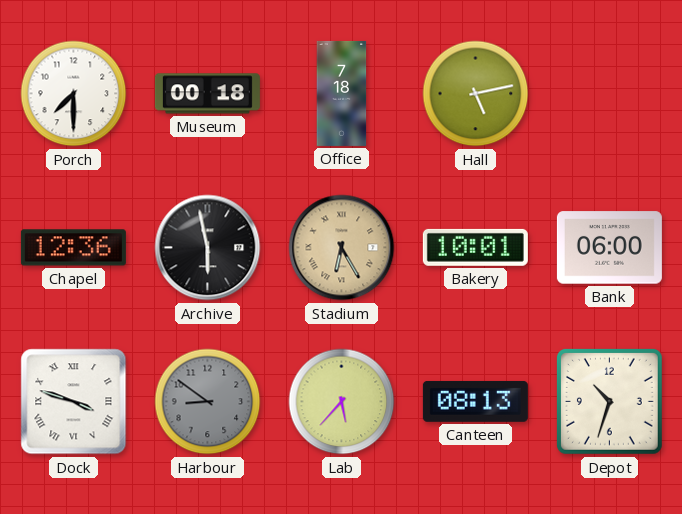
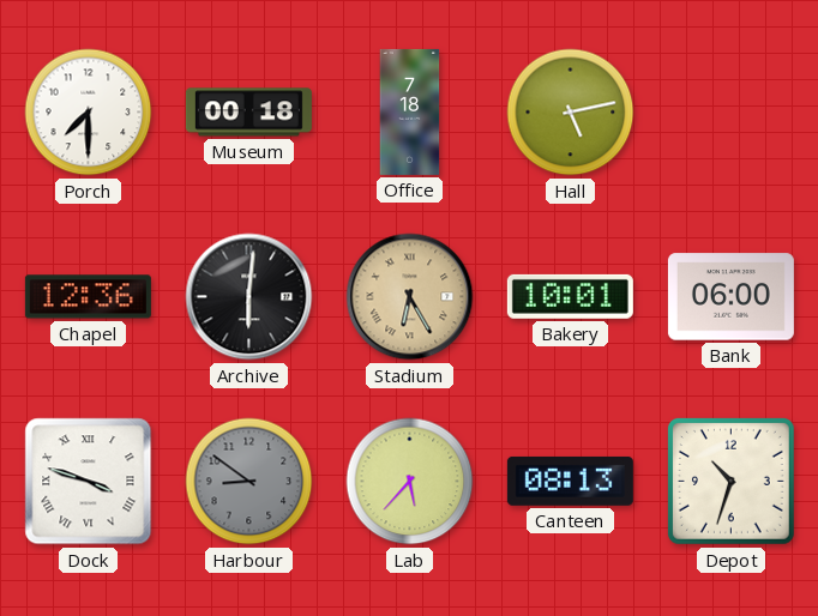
Archive: 5:58 -> 6:01 (249, 297)
